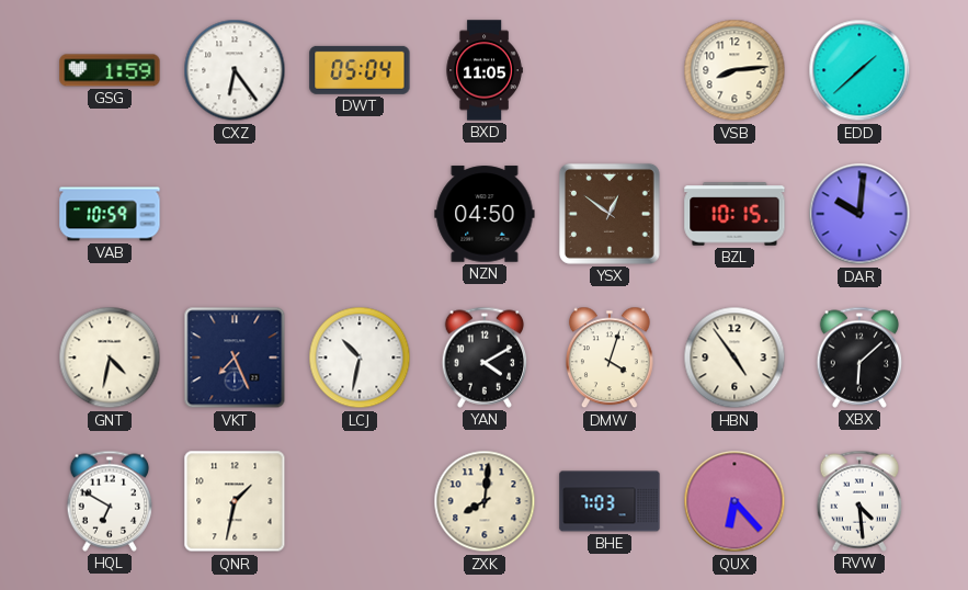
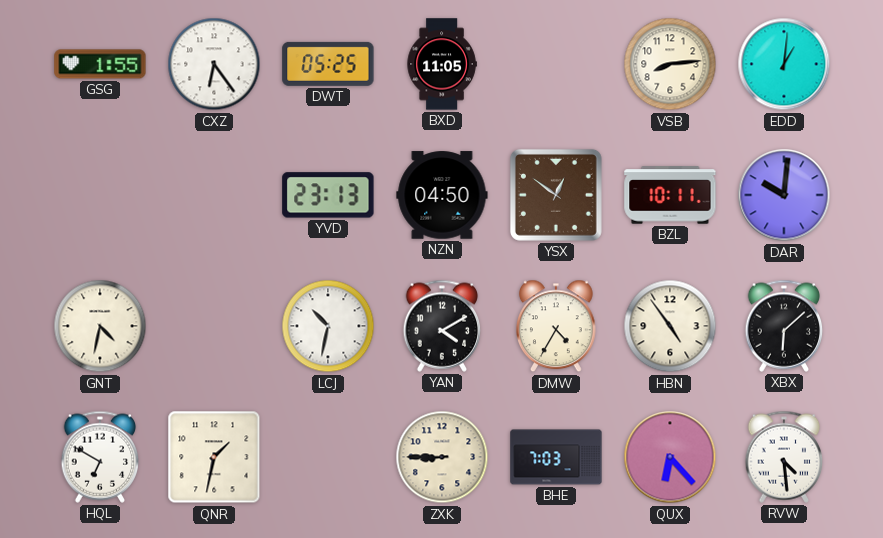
GSG: 1:59 -> 1:55 (100, 64)
DWT: 05:04 -> 05:25 (328, 64)
EDD: 1:38 -> 1:01 (784, 64)
VAB: 10:59 -> none (110, 214)
YVD: none -> 23:13 (328, 195)
BZL: 10:15 -> 10:11 (670, 195)
VKT: 7:26 -> none (235, 358)
DMW: 4:03 -> 4:35 (557, 326)
ZXK: 8:01 -> 8:45 (442, 457)
